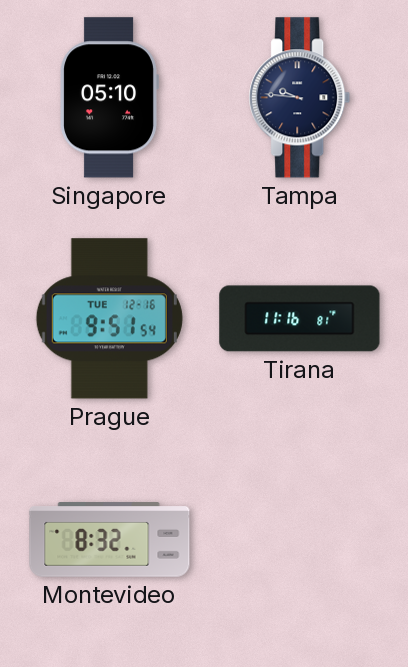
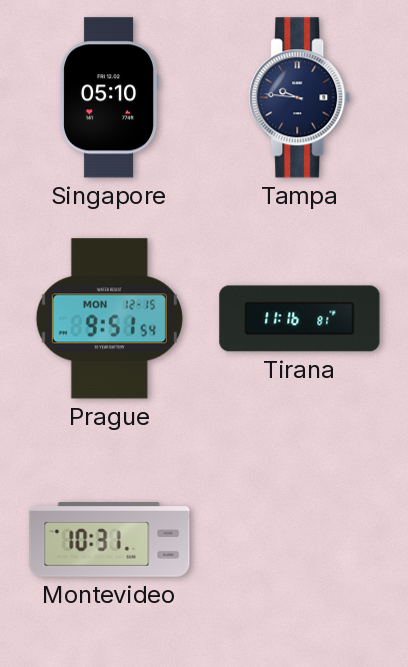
Prague date: TUE 12-16 -> MON 12-15 (109, 319)
Montevideo: 8:32 -> 10:31 (110, 540)
